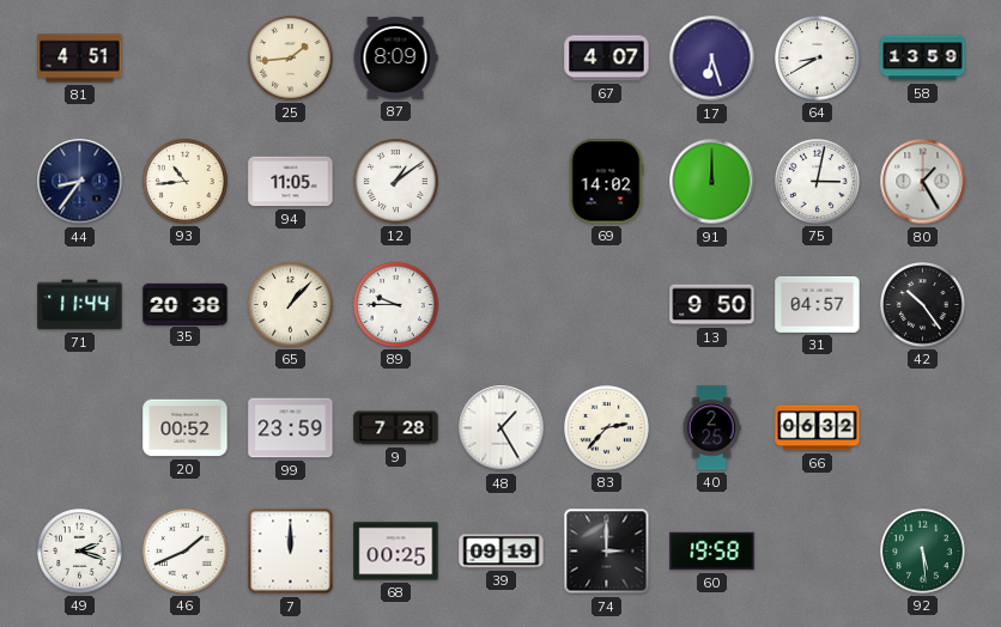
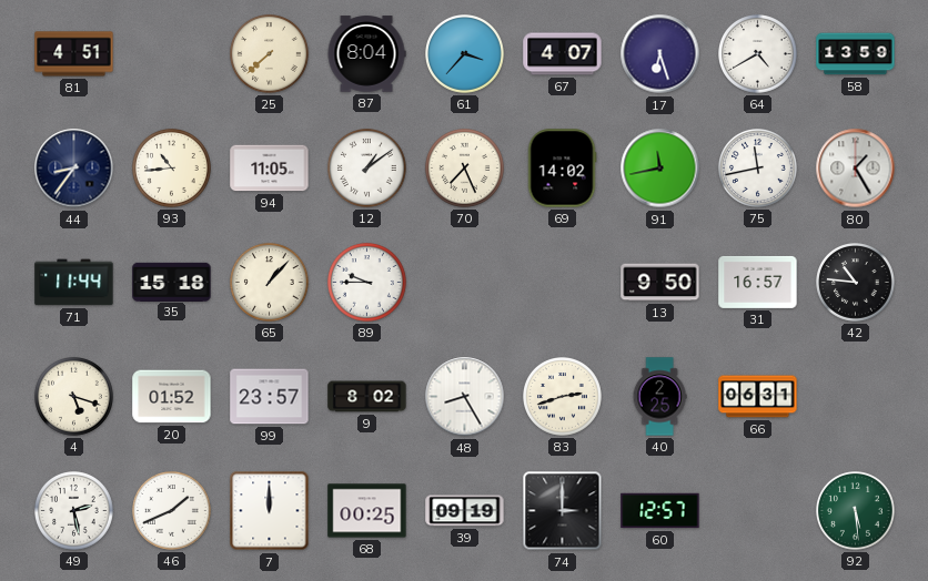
25: 1:44 -> 7:38 (270, 54)
87: 8:09 -> 8:04 (366, 54)
61: none -> 3:37 (465, 54)
64: 8:40 -> 4:40 (758, 54)
70: none -> 7:26 (465, 169)
91: 12:00 -> 11:43 (660, 169)
75: 3:02 -> 11:43 (758, 169)
35: 20:38 -> 15:18 (172, 282)
31: 04:57 -> 16:57 (758, 282)
42: 10:24 -> 10:46 (856, 283)
4: none -> 5:18 (74, 397)
20: 00:52 -> 01:52 (172, 397)
99: 23:59 -> 23:57 (270, 397)
9: 7:28 -> 8:02 (367, 397)
48: 1:25 -> 8:25 (465, 397)
83: 2:37 -> 2:42 (563, 397)
66: 06:32 -> 06:31 (758, 397)
49: 2:18 -> 2:28 (74, 511)
60: 19:58 -> 12:57 (660, 511)
